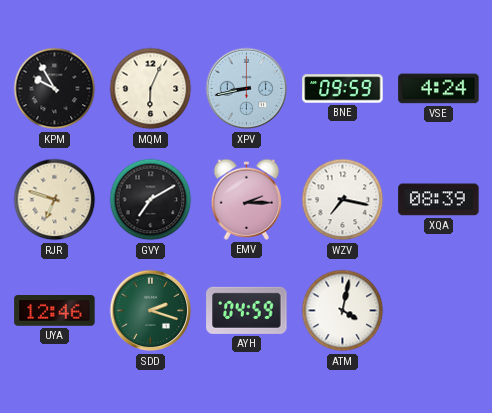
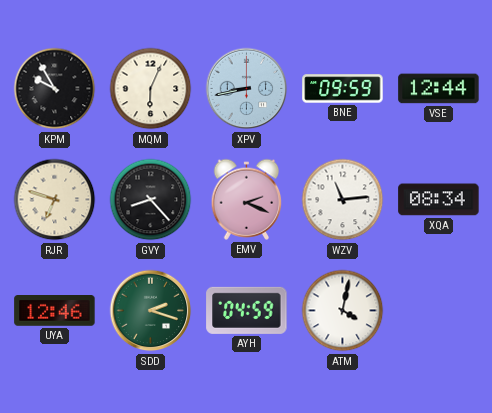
VSE: 4:24 -> 12:44 (439, 89)
GVY: 7:10 -> 8:23 (151, 200)
EMV: 2:15 -> 2:19 (247, 199)
WZV: 7:17 -> 11:14 (343, 200)
XQA: 08:39 -> 08:34 (439, 200)
